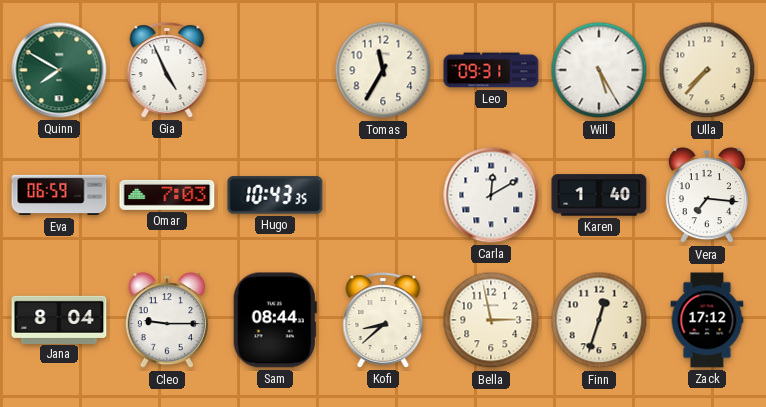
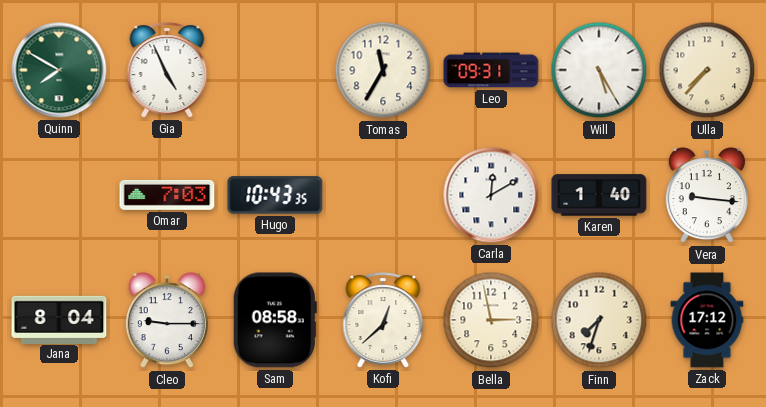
Eva: 06:59 -> none (59, 195)
Vera: 7:16 -> 9:16 (707, 196)
Sam: 08:44 -> 08:58 (275, 320)
Kofi: 8:38 -> 12:38 (383, 320)
Finn: 12:33 -> 7:33 (599, 320)
